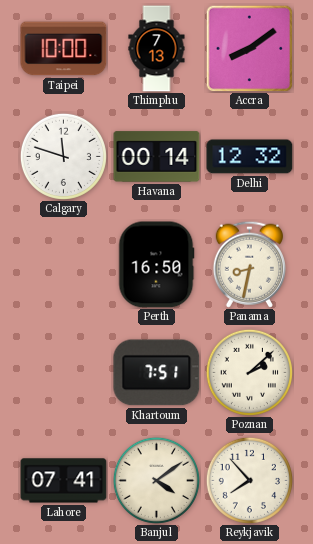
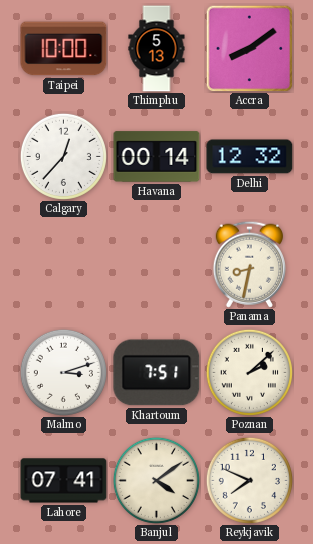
Thimphu: 7:13 -> 5:13 (157, 49)
Calgary: 11:48 -> 12:37 (63, 156)
Perth: 16:50 -> none (157, 265)
Malmo: none -> 3:12 (63, 372)
Reykjavik: 7:53 -> 7:49 (249, 480)
